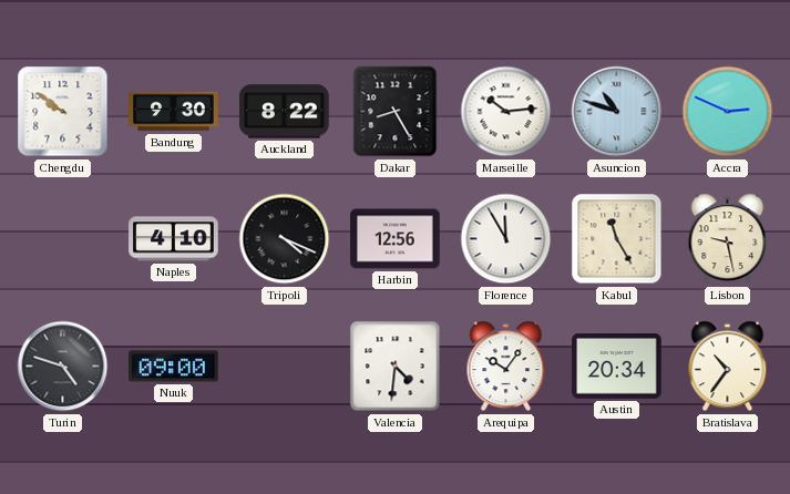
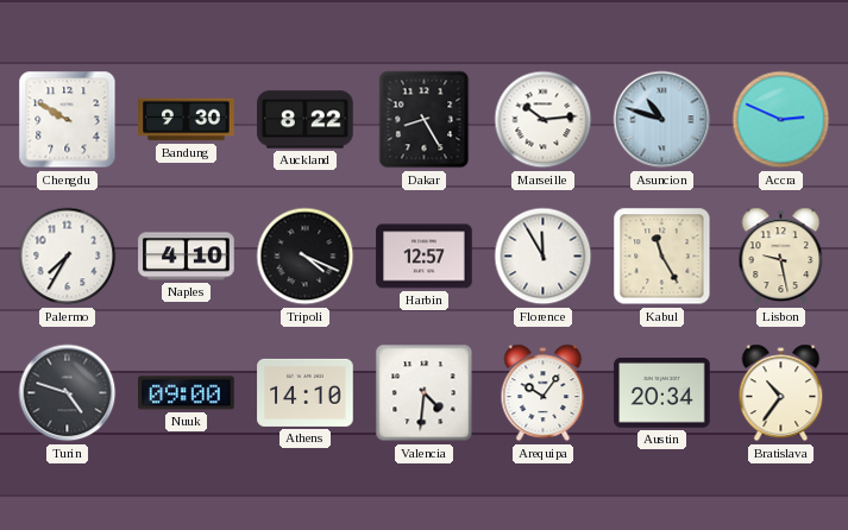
Chengdu: 9:51 -> 9:50 (68, 120)
Palermo: none -> 7:35 (68, 257)
Harbin: 12:56 -> 12:57 (425, 257)
Athens: none -> 14:10 (306, 392)
